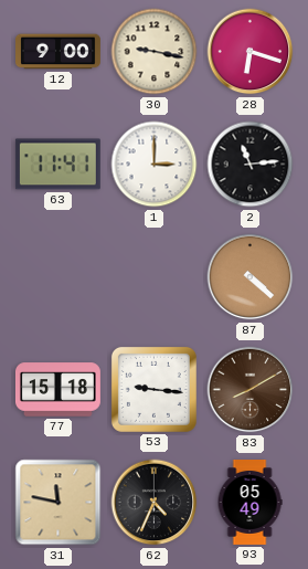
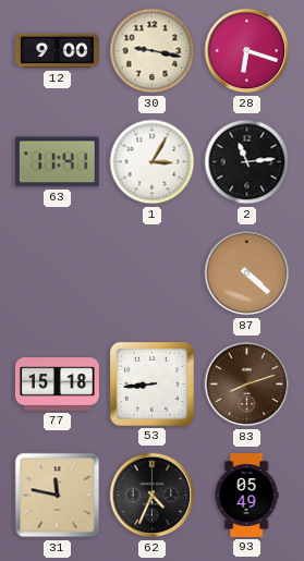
1: 3:00 -> 3:05 (153, 162)
53: 9:16 -> 8:44 (151, 383)
83: 8:10 -> 8:12 (247, 385)
